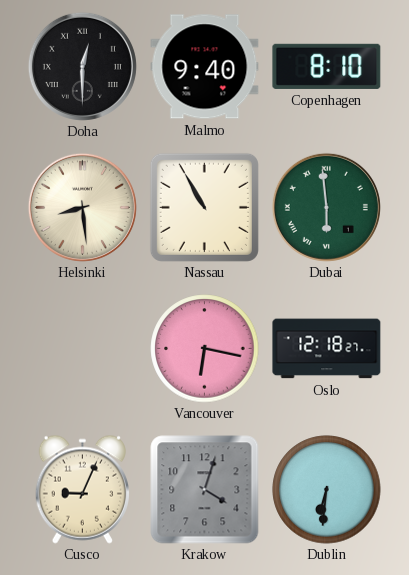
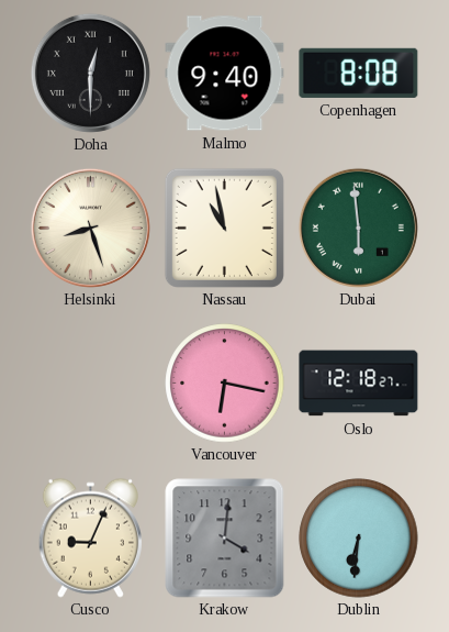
Copenhagen: 8:10 -> 8:08 (359, 73)
Helsinki: 8:29 -> 8:27 (90, 228)
Nassau: 10:55 -> 10:58 (224, 228)
Krakow: 4:03 -> 4:01 (225, 539)
